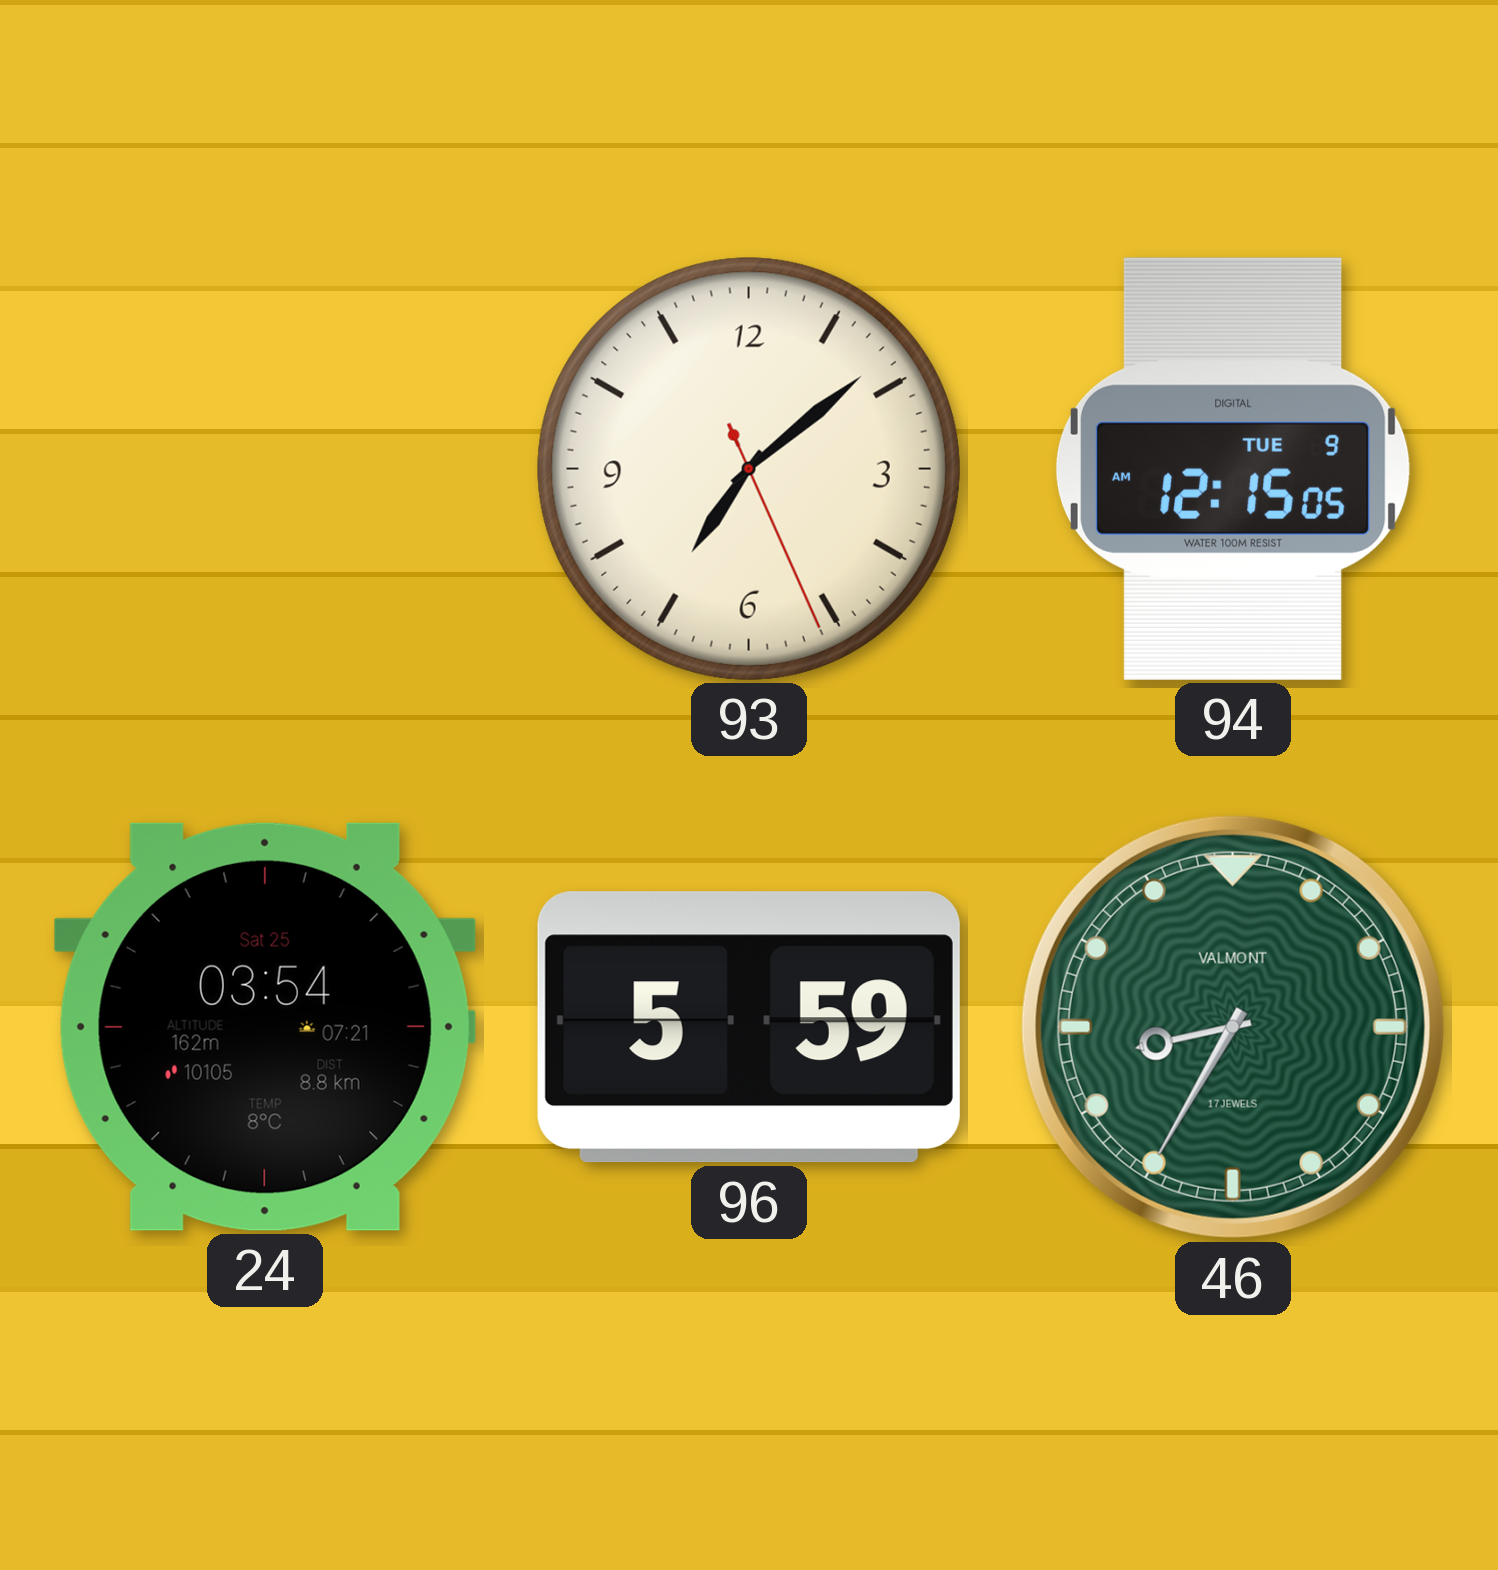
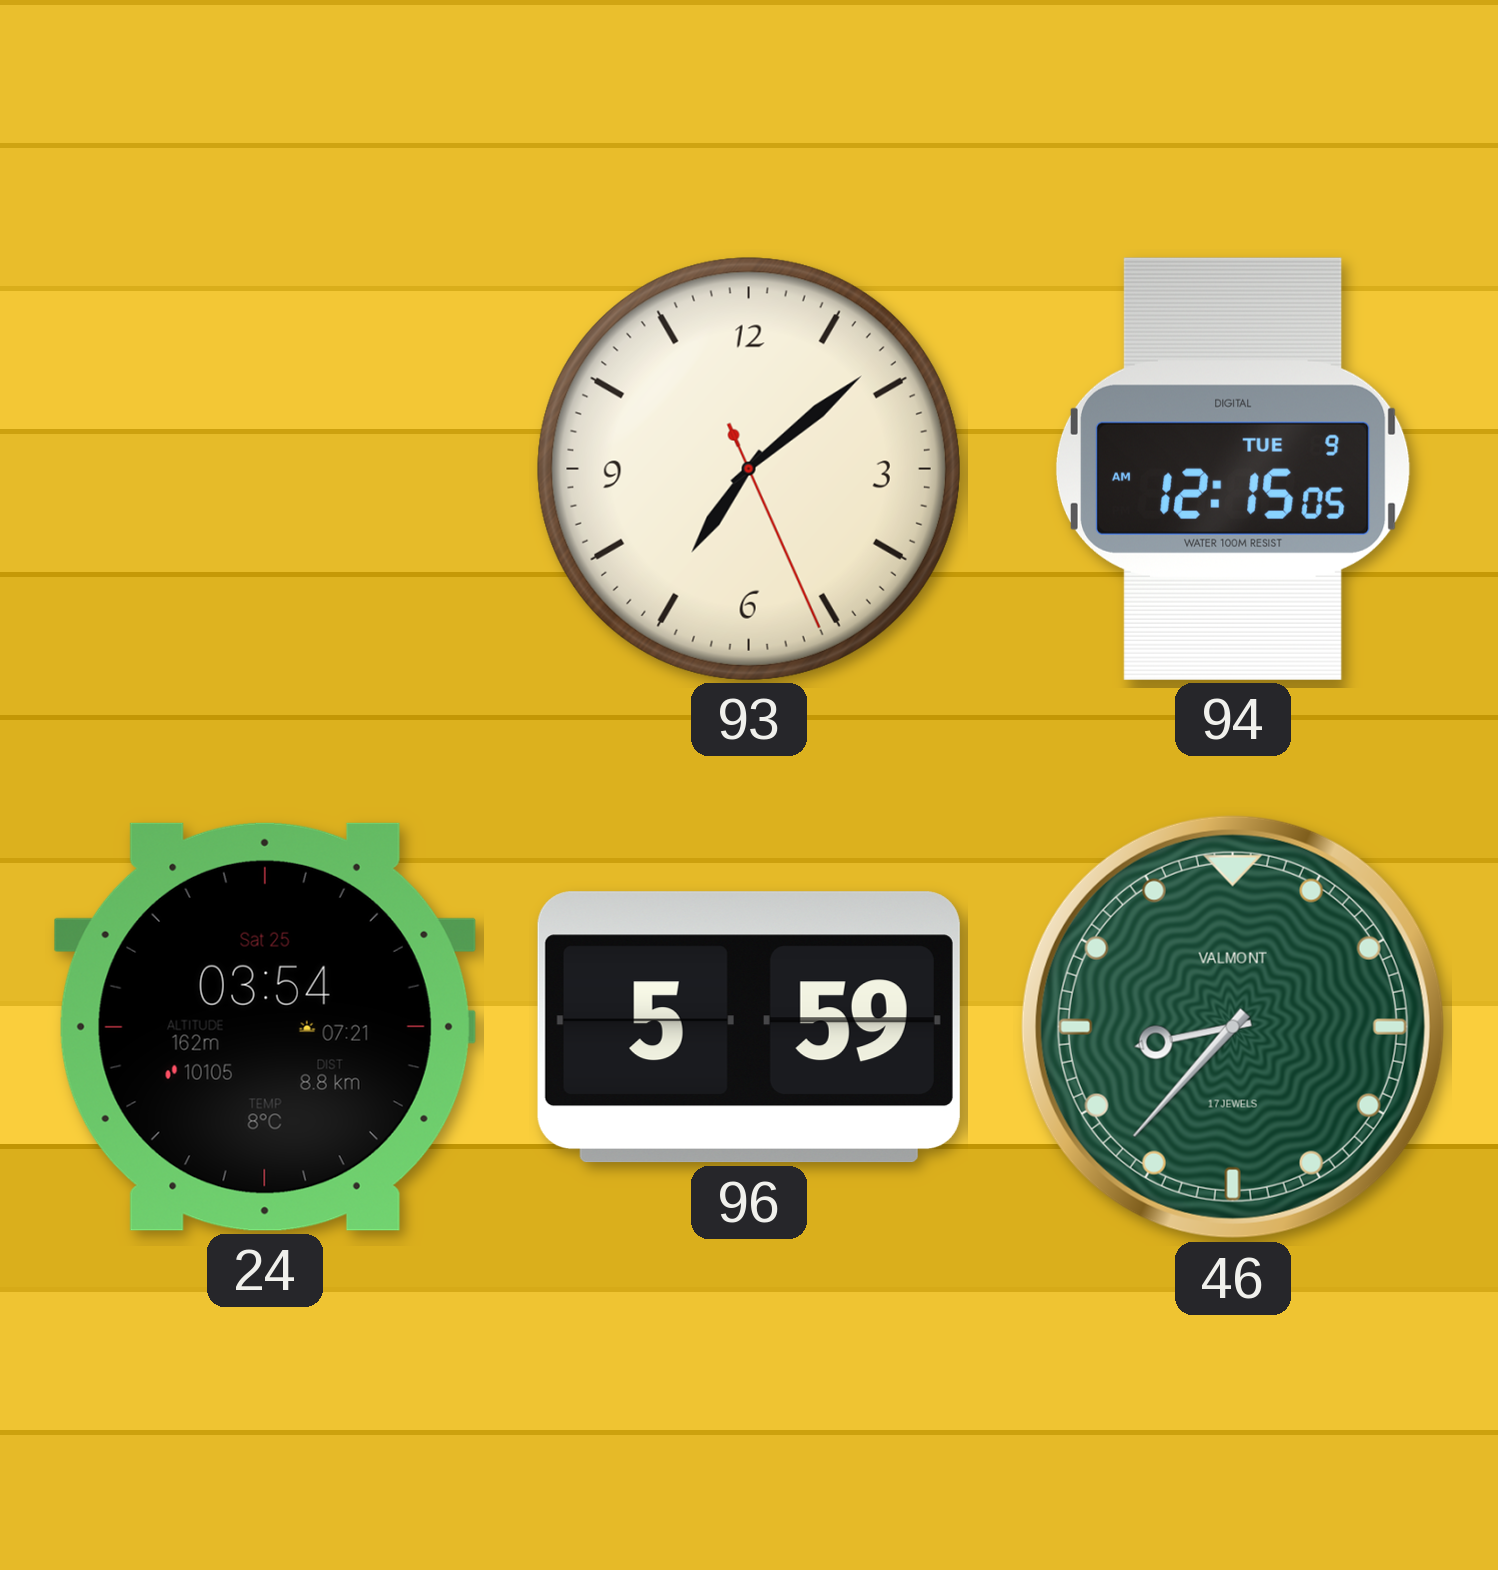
46: 8:35 -> 8:37 (1233, 1027)
